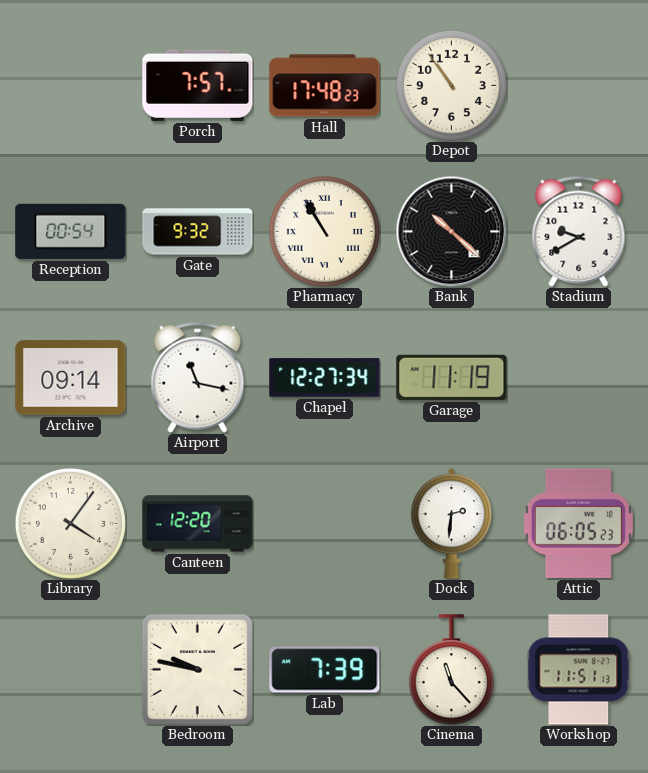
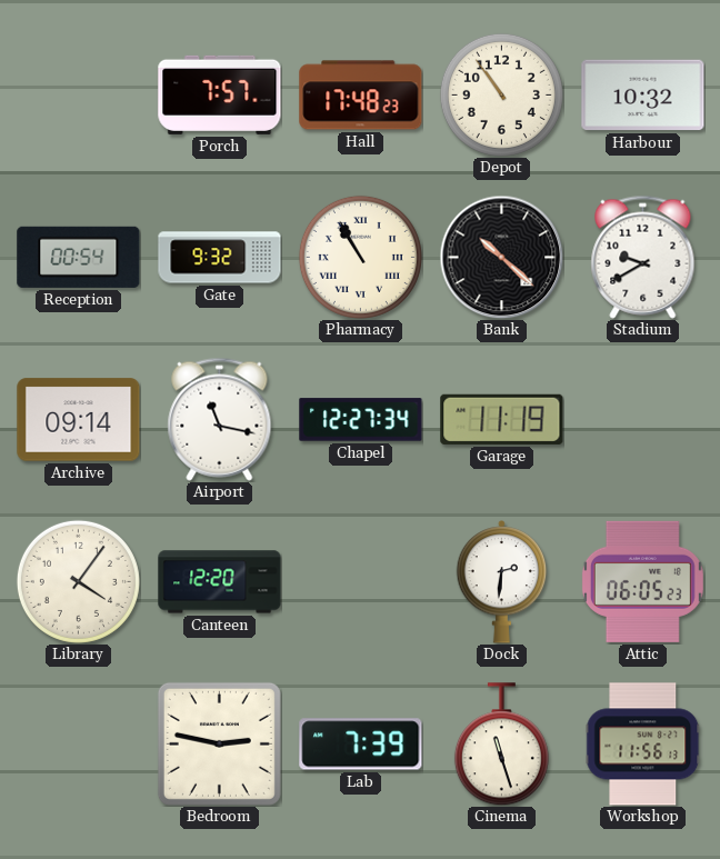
Harbour: none -> 10:32 (643, 96)
Bedroom: 9:47 -> 2:47 (219, 743)
Cinema: 11:23 -> 11:27 (501, 745)
Workshop: 11:51 -> 11:56 (643, 745)
